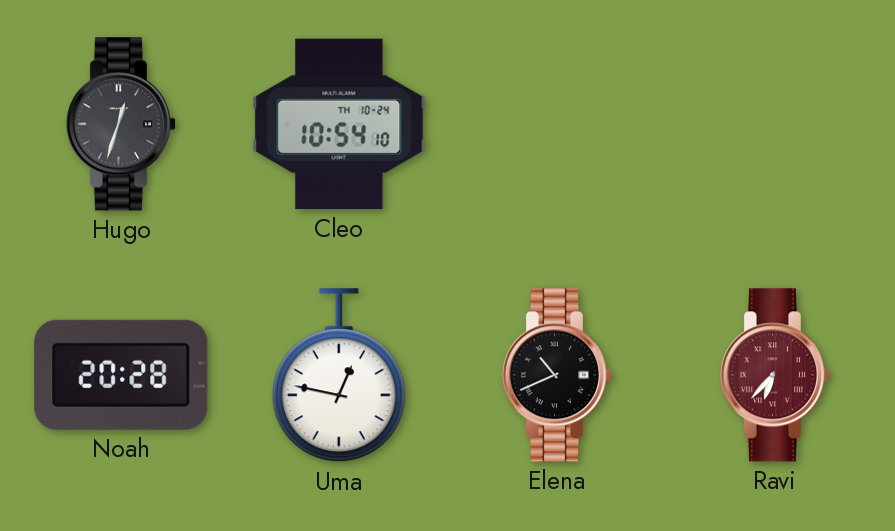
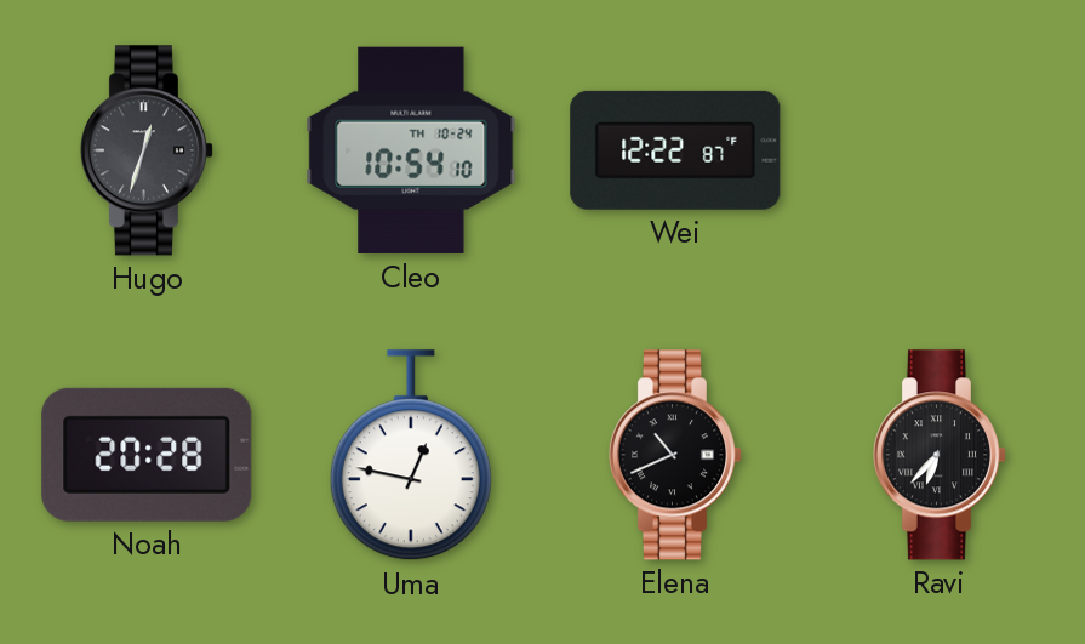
Wei: none -> 12:22 (675, 150)
Ravi dial: burgundy -> black (938, 455)
